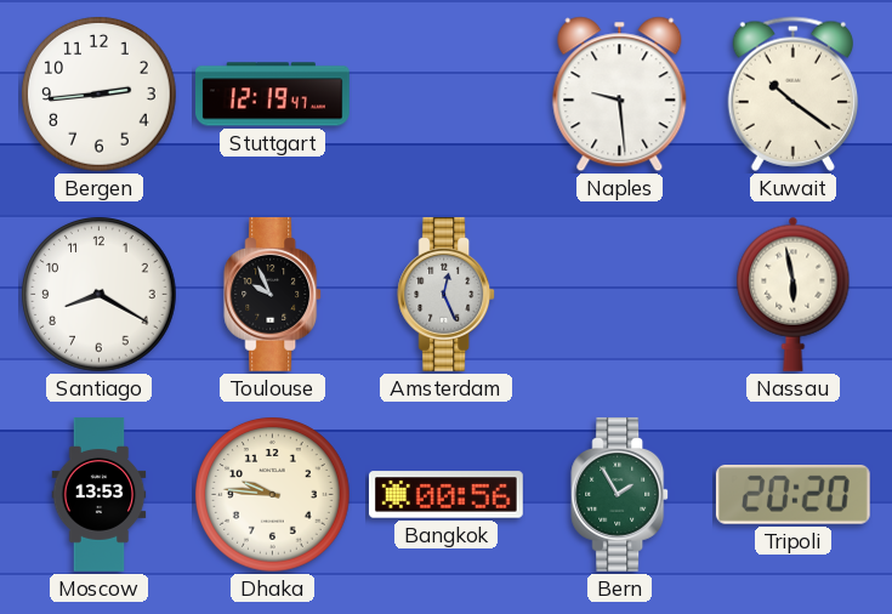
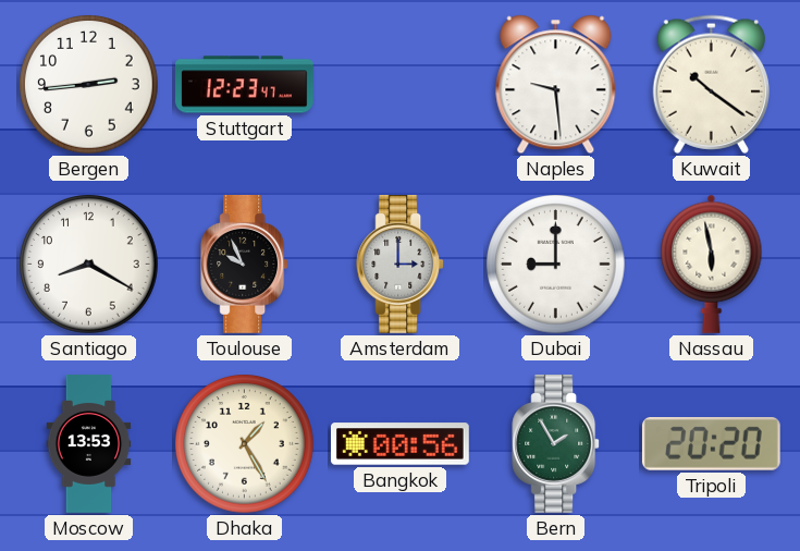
Stuttgart: 12:19 -> 12:23 (245, 85)
Amsterdam: 12:26 -> 3:00 (401, 264)
Dubai: none -> 9:00 (556, 265)
Dhaka: 9:46 -> 1:25 (245, 444)
